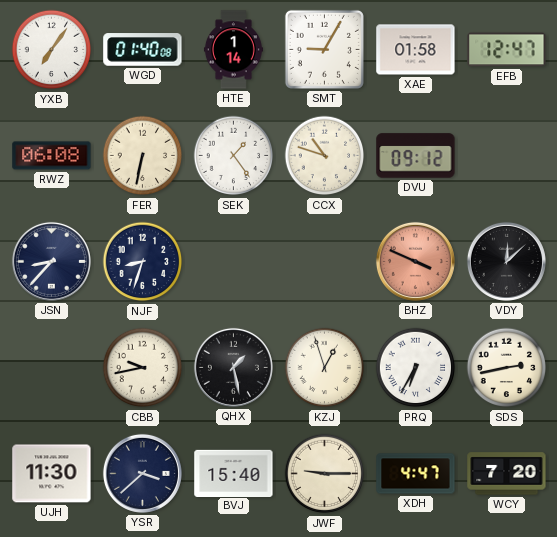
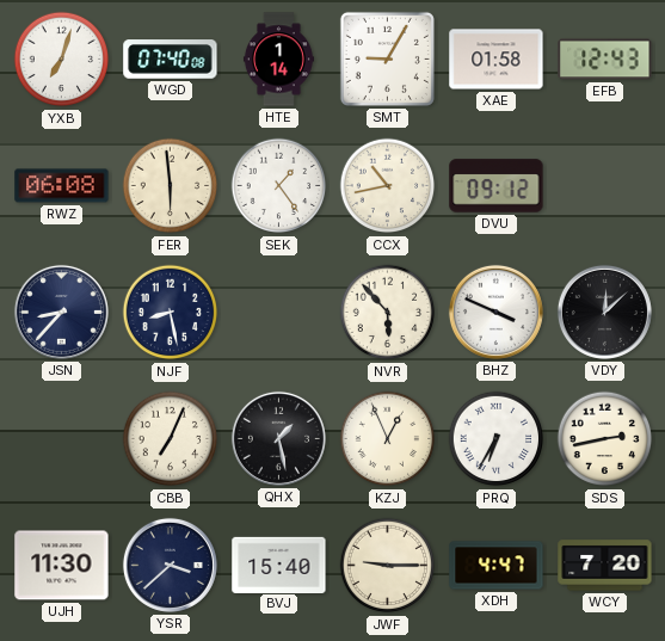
YXB: 7:06 -> 7:03 (62, 60)
WGD: 01:40 -> 07:40 (171, 60)
EFB: 12:47 -> 12:43 (605, 60)
FER: 6:32 -> 5:59 (171, 186)
CCX: 10:48 -> 10:43 (388, 186)
NJF: 8:33 -> 8:28 (171, 313)
NVR: none -> 5:53 (388, 313)
BHZ dial: salmon -> white (495, 312)
CBB: 9:43 -> 7:04 (171, 439)
KZJ: 12:57 -> 12:56 (388, 439)
